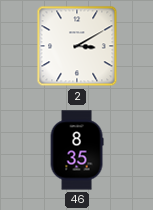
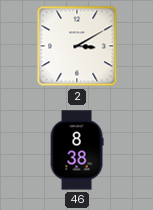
46: 8:35 -> 8:38 (77, 150)
